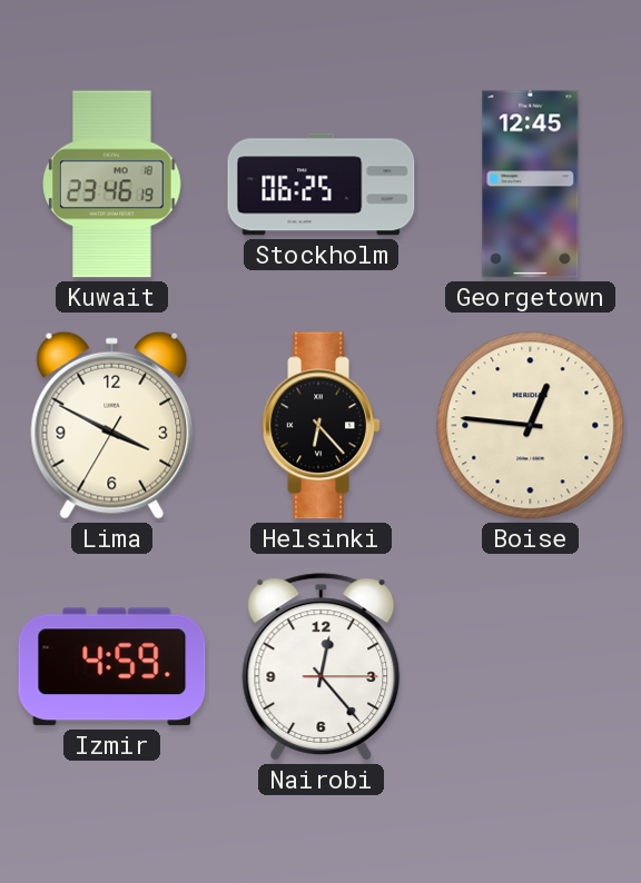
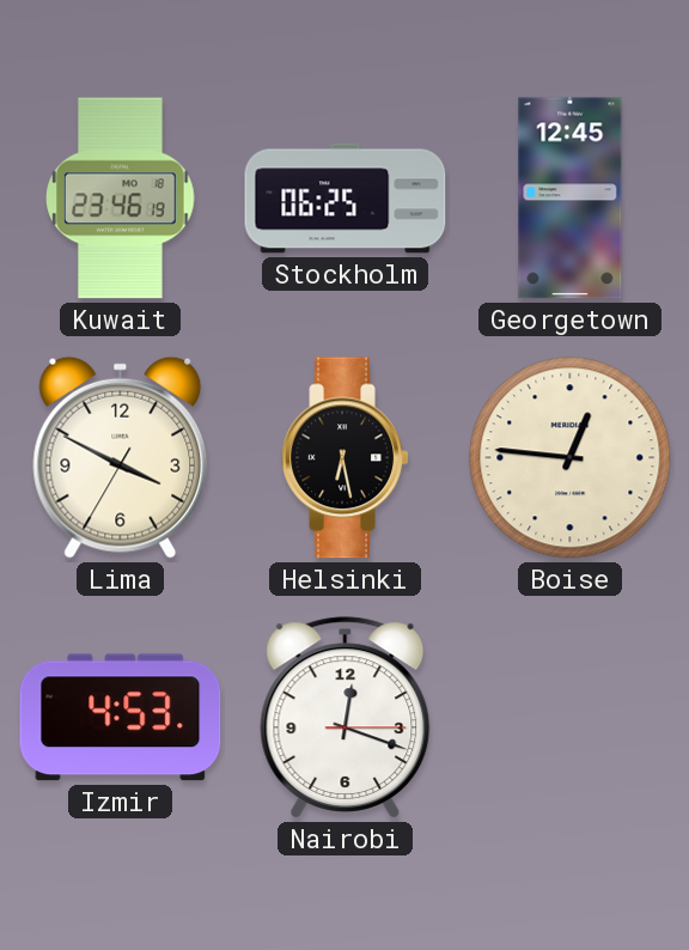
Helsinki: 6:23 -> 6:28 (346, 458)
Izmir: 4:59 -> 4:53 (121, 718)
Nairobi: 12:23 -> 12:18 (346, 718)
